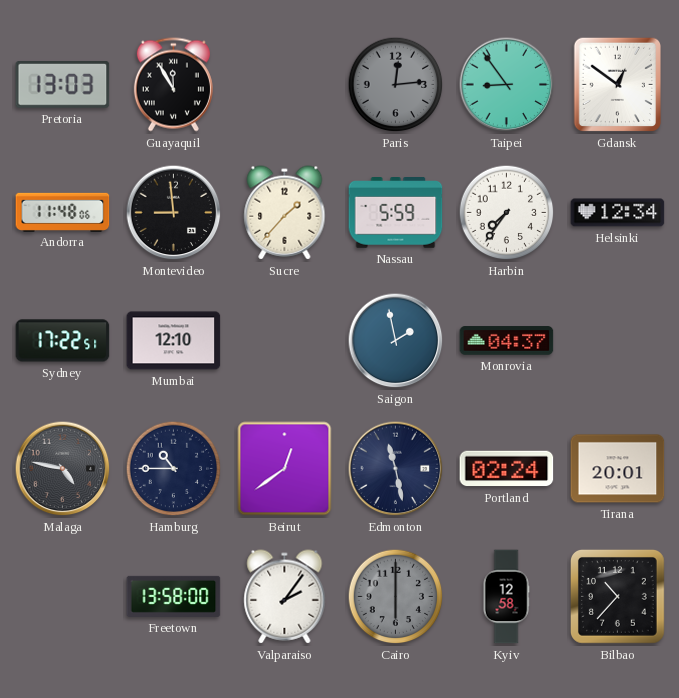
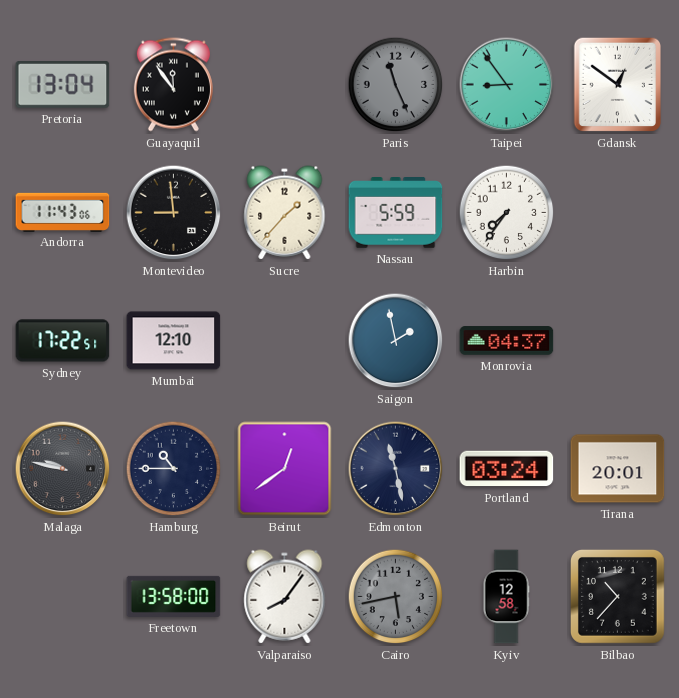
Pretoria: 13:03 -> 13:04 (63, 85)
Guayaquil: 11:55 -> 11:54 (173, 85)
Paris: 12:14 -> 11:26 (396, 85)
Andorra: 11:48 -> 11:43 (63, 212)
Helsinki: 12:34 -> none (618, 213)
Malaga: 4:47 -> 9:47 (63, 469)
Portland: 02:24 -> 03:24 (507, 469)
Valparaiso: 2:06 -> 8:06 (285, 597)
Cairo: 6:00 -> 5:43 (396, 597)
